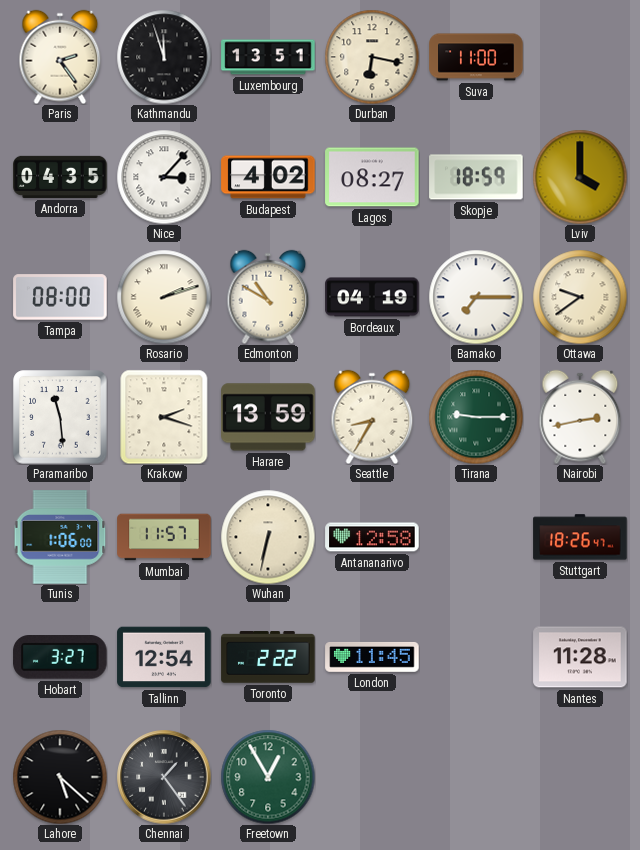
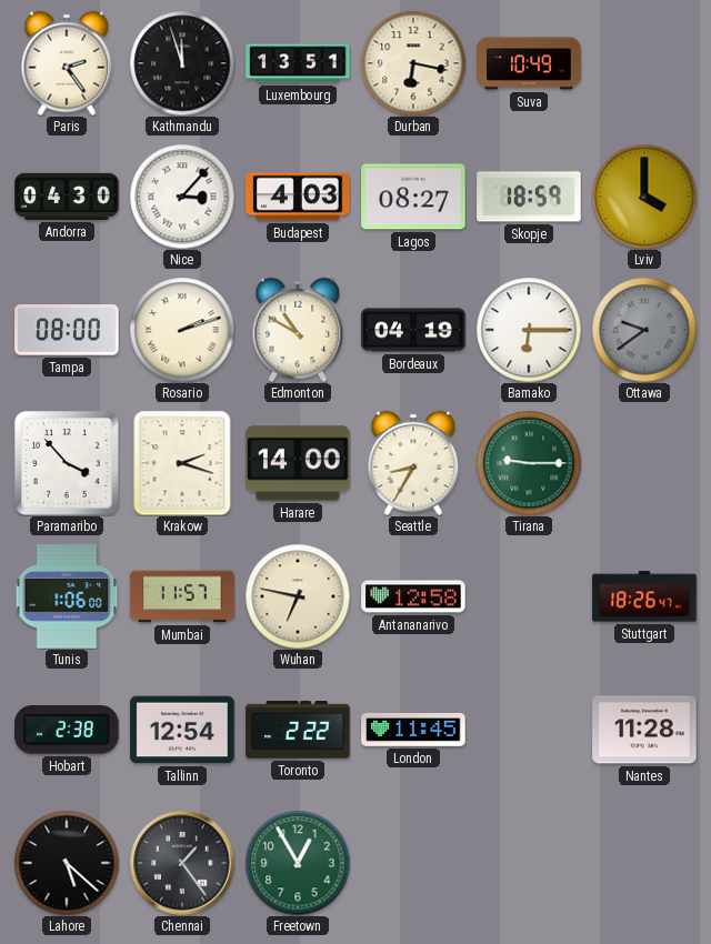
Suva: 11:00 -> 10:49 (529, 63)
Andorra: 04:35 -> 04:30 (67, 197)
Budapest: 4:02 -> 4:03 (298, 197)
Bamako: 7:15 -> 6:15 (529, 330)
Ottawa dial: cream -> grey (644, 330)
Paramaribo: 11:29 -> 3:53 (67, 463)
Harare: 13:59 -> 14:00 (298, 463)
Nairobi: 2:43 -> none (580, 417)
Wuhan: 6:32 -> 6:47 (298, 596)
Hobart: 3:27 -> 2:38 (67, 731)
